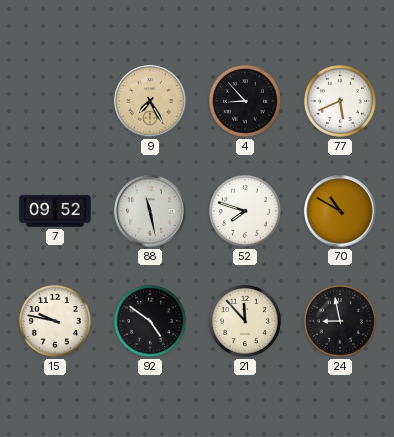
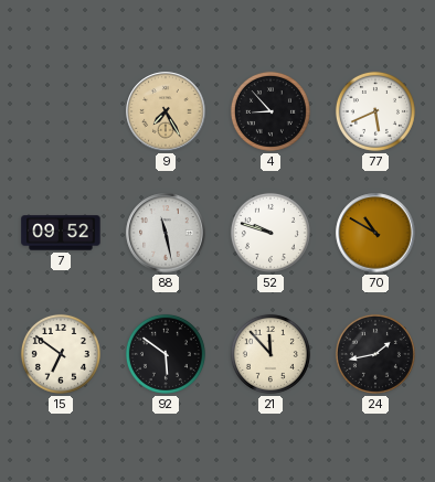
52: 7:48 -> 9:48 (270, 233)
15: 9:47 -> 6:51 (61, 354)
92: 4:51 -> 5:51 (166, 354)
24: 8:58 -> 1:43 (375, 354)
